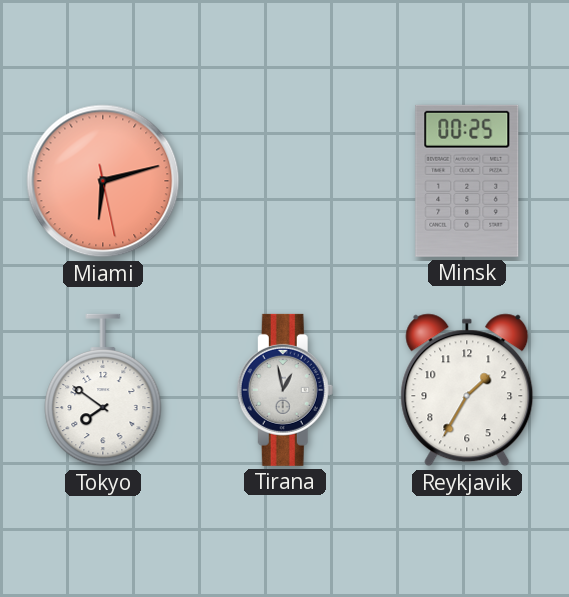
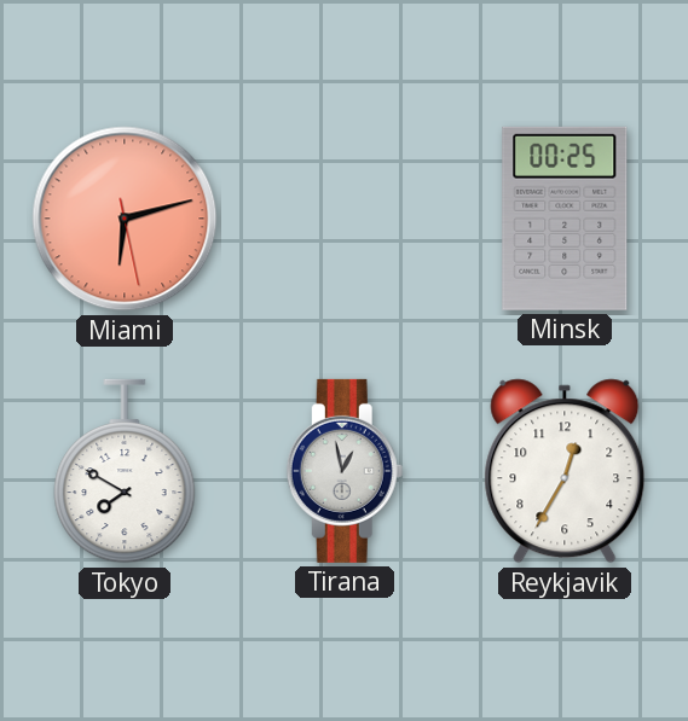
Tokyo: 7:51 -> 7:50 (125, 471)
Reykjavik: 1:35 -> 12:35 (565, 471)
